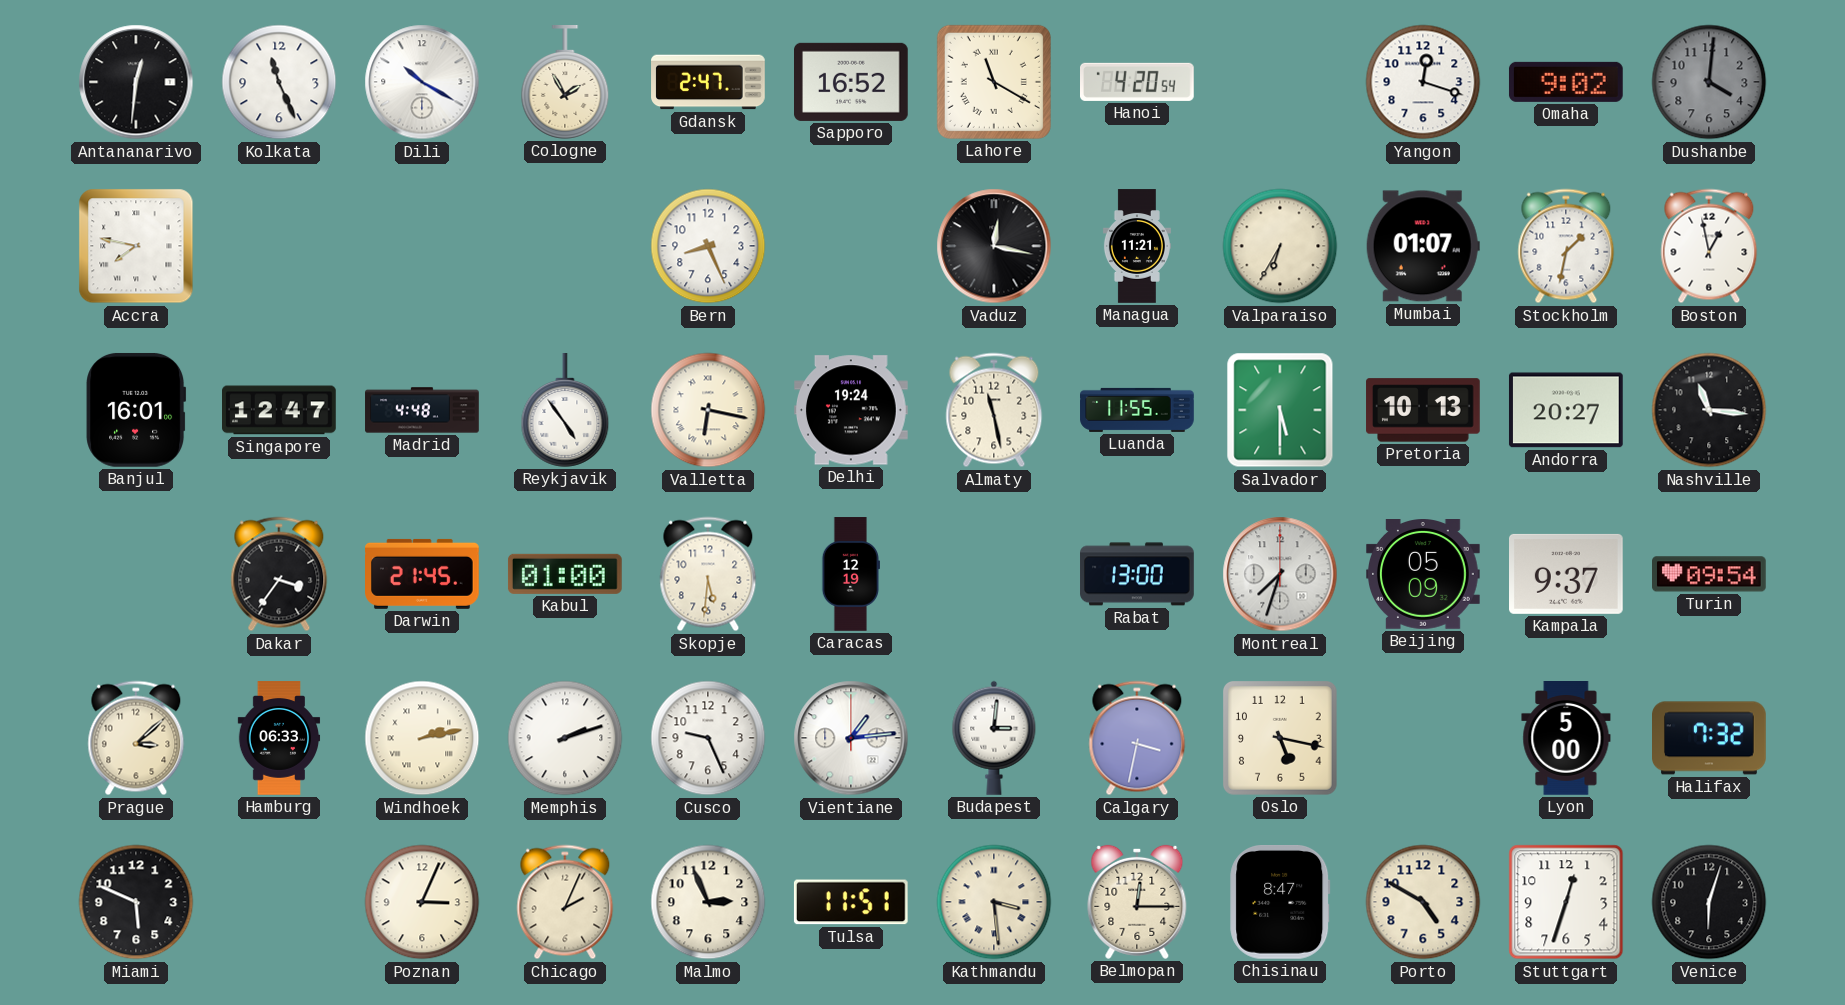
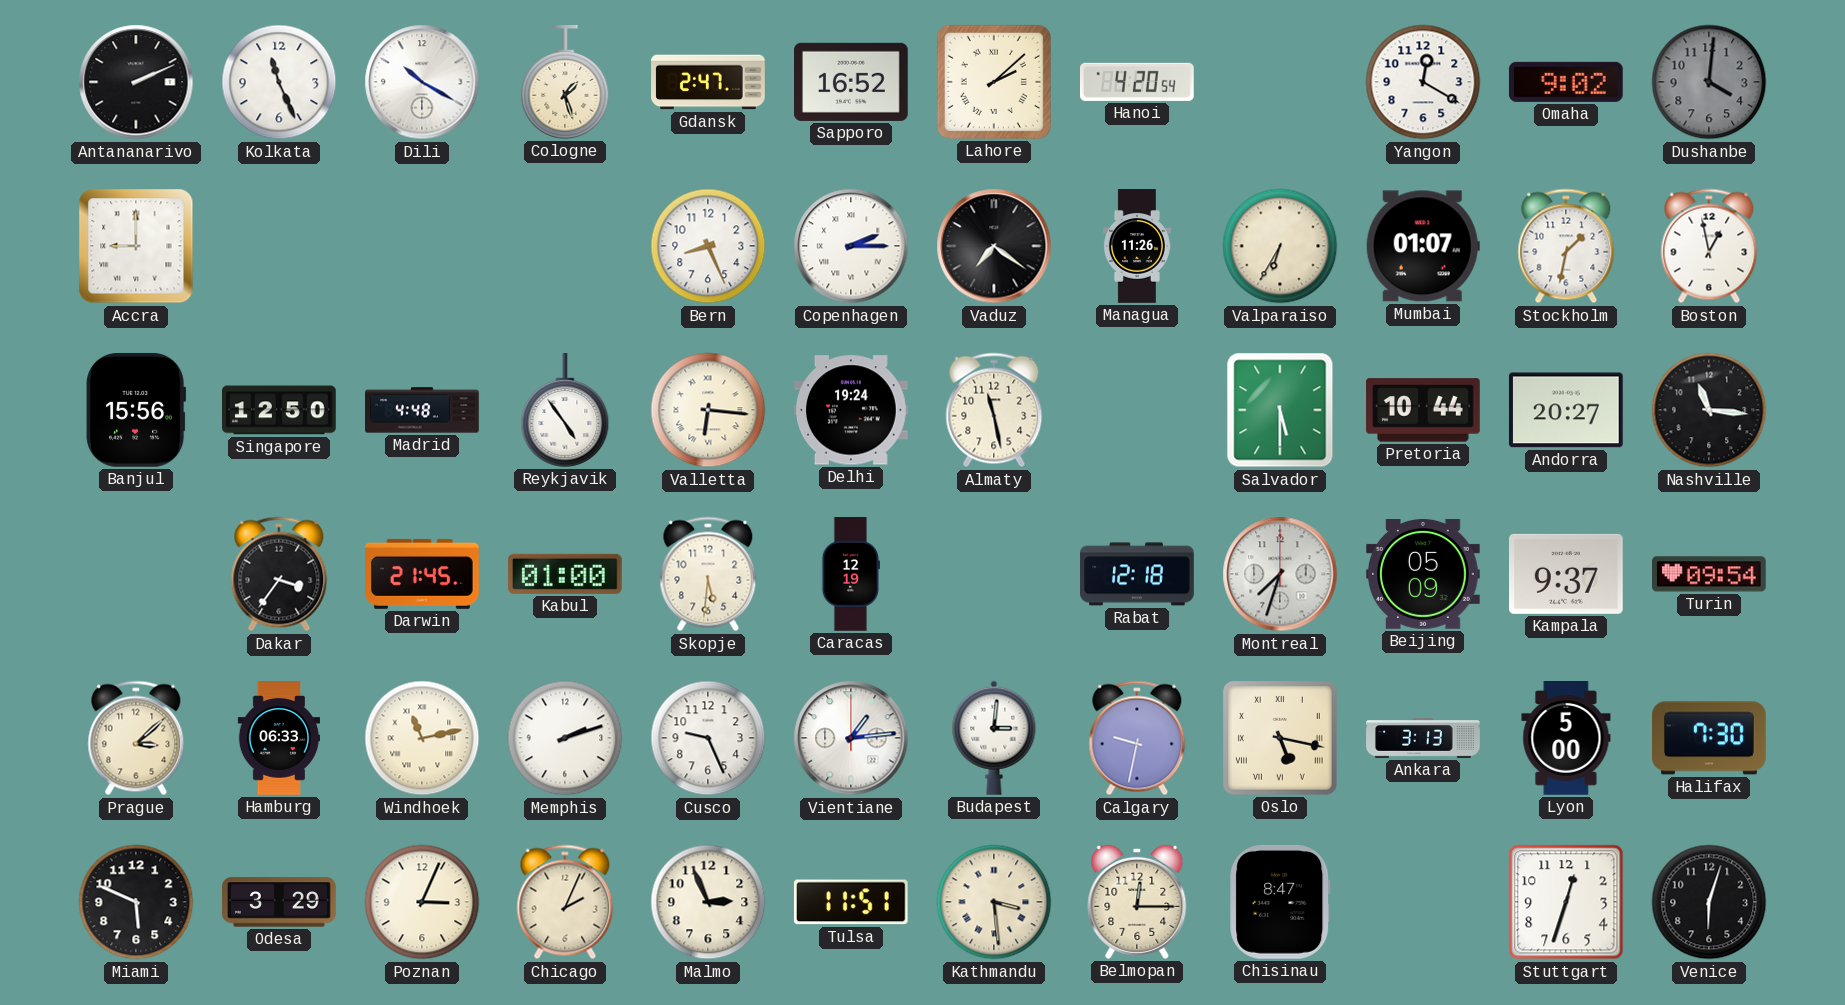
Antananarivo: 12:31 -> 2:11 (136, 82)
Cologne: 1:55 -> 1:27 (565, 83)
Lahore: 11:20 -> 2:08 (994, 82)
Yangon: 12:18 -> 12:20 (1423, 82)
Accra: 7:47 -> 9:00 (136, 246)
Copenhagen: none -> 2:15 (851, 246)
Vaduz: 12:17 -> 7:21 (994, 246)
Managua: 11:21 -> 11:26 (1137, 246)
Banjul: 16:01 -> 15:56 (136, 410)
Singapore: 12:47 -> 12:50 (280, 410)
Valletta: 6:17 -> 6:16 (708, 410)
Luanda: 11:55 -> none (1137, 410)
Pretoria: 10:13 -> 10:44 (1423, 410)
Rabat: 13:00 -> 12:18 (1137, 574)
Windhoek: 2:13 -> 11:13 (422, 738)
Calgary: 3:32 -> 9:32 (1137, 738)
Oslo numerals: Arabic -> Roman (1280, 738)
Ankara: none -> 3:13 (1423, 738)
Halifax: 7:32 -> 7:30 (1710, 738)
Odesa: none -> 3:29 (279, 902)
Porto: 4:50 -> none (1423, 902)
